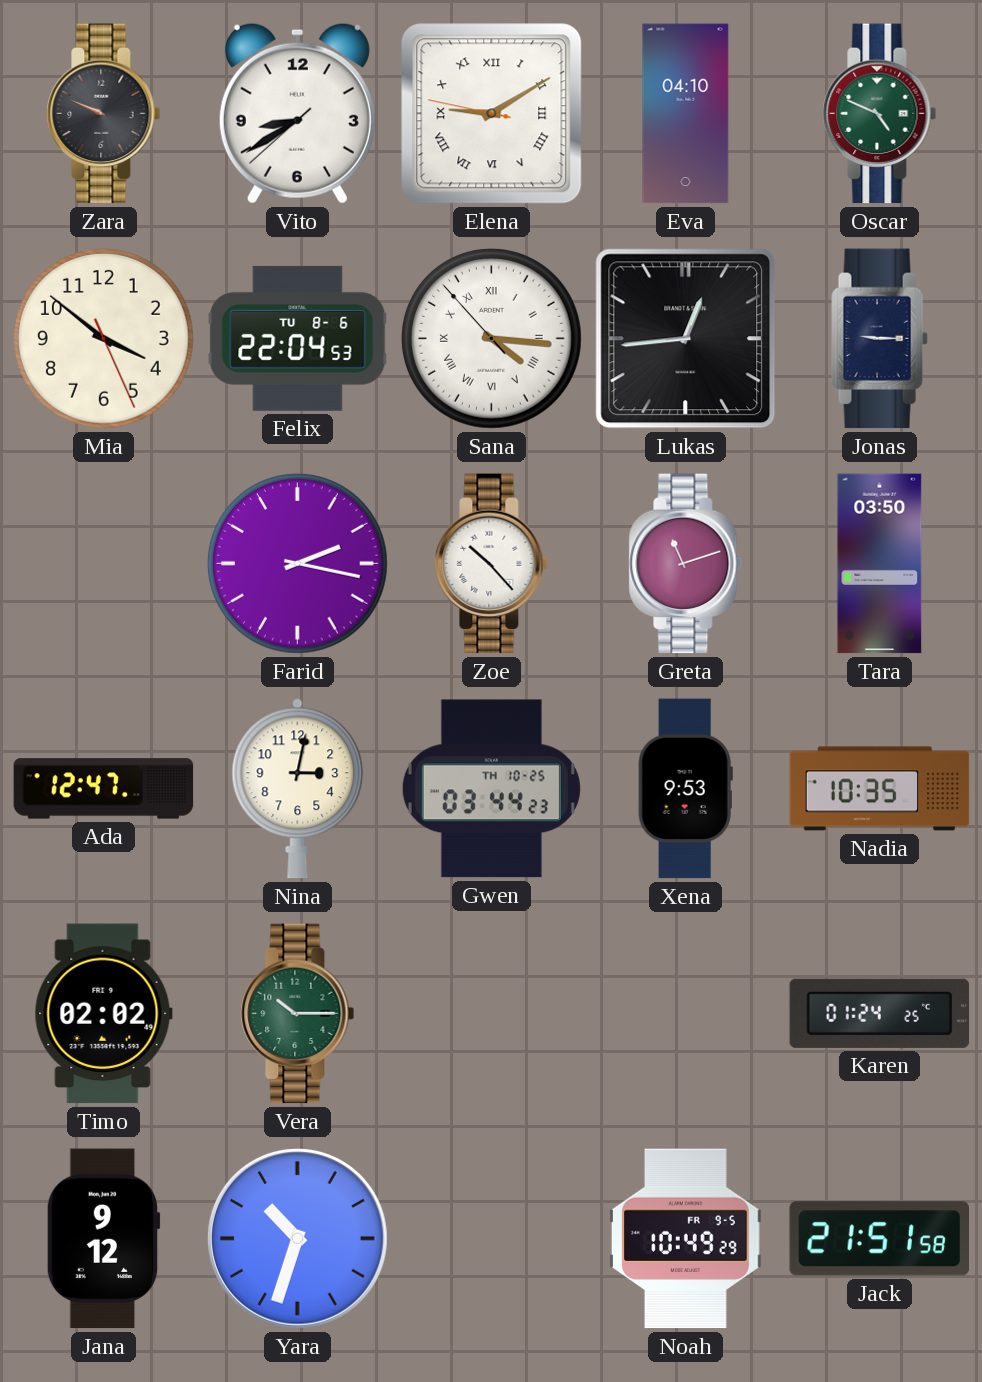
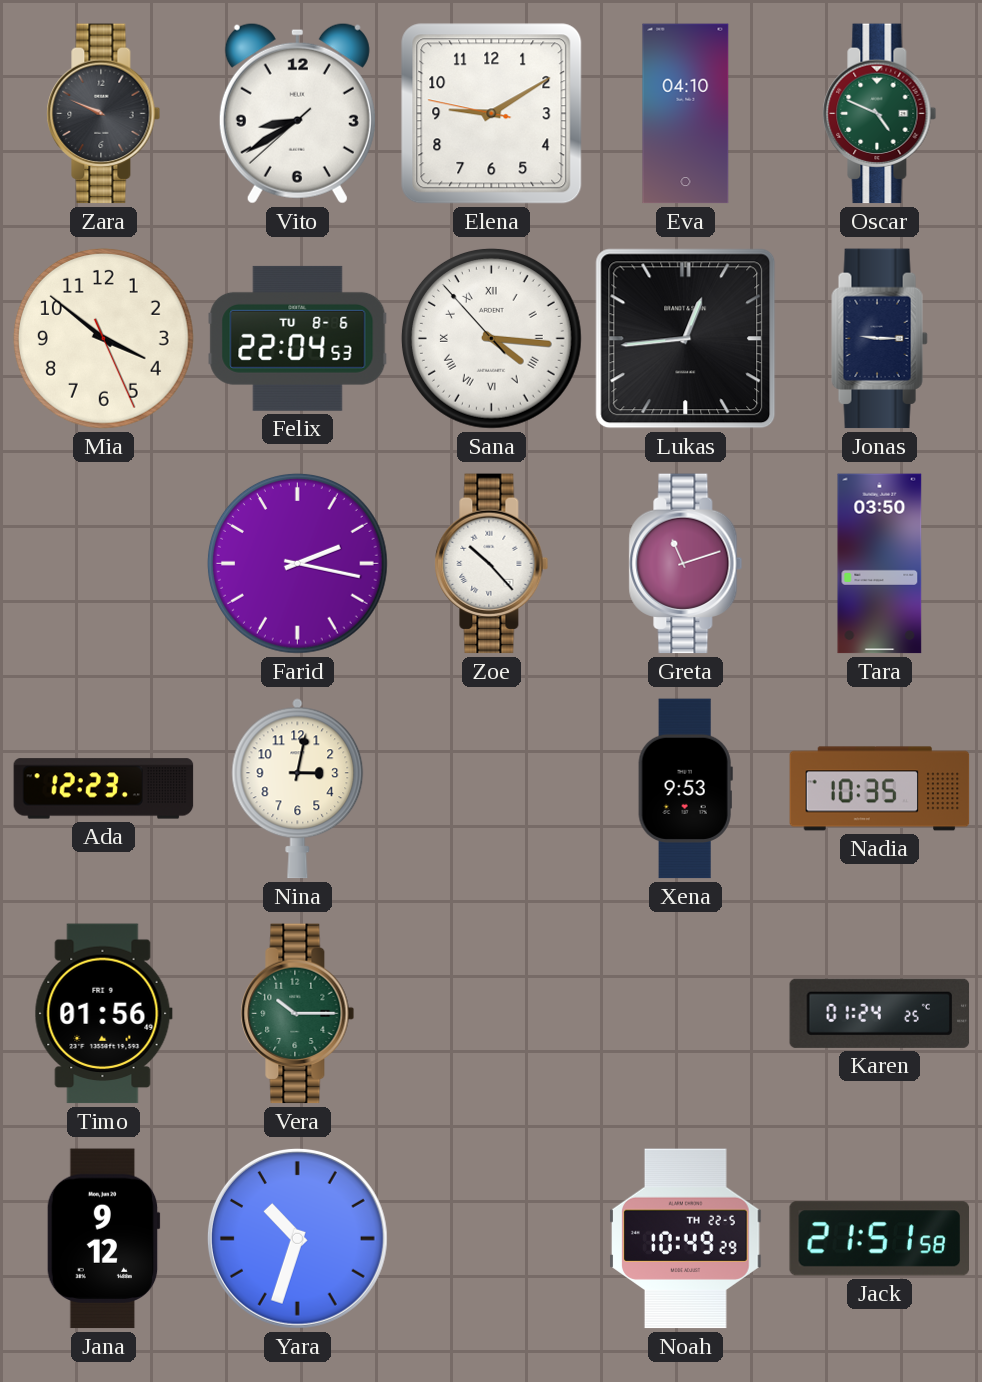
Elena numerals: Roman -> Arabic (492, 114)
Ada: 12:47 -> 12:23 (104, 789)
Gwen: 03:44 -> none (491, 789)
Timo: 02:02 -> 01:56 (103, 1014)
Noah date: FR 9-5 -> TH 22-5 (686, 1239)
